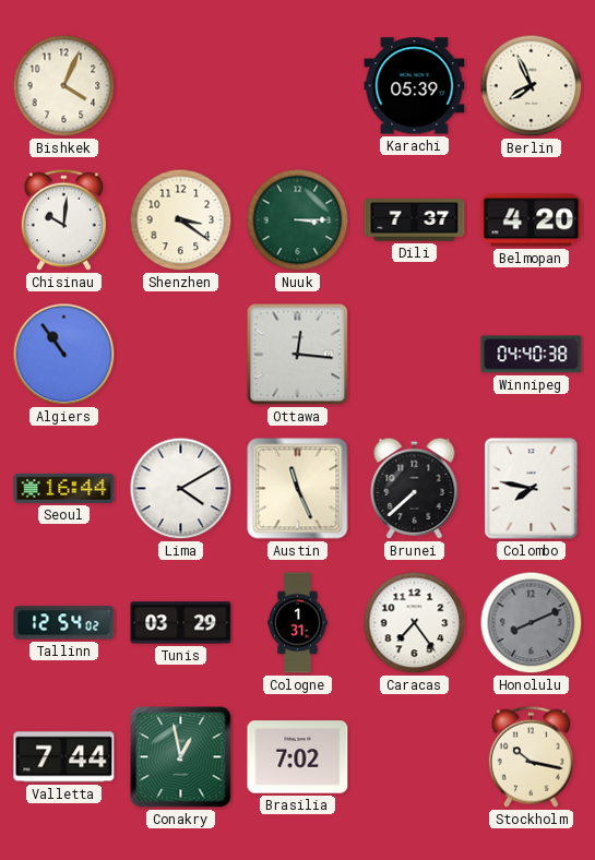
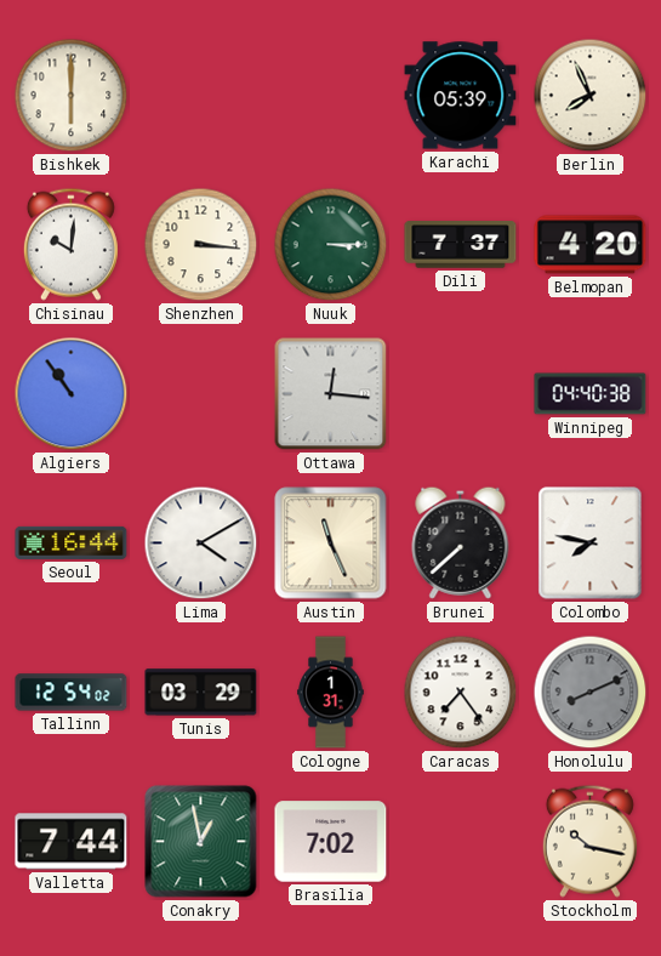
Bishkek: 4:04 -> 6:00 (72, 96)
Shenzhen: 3:21 -> 3:16 (201, 245)
